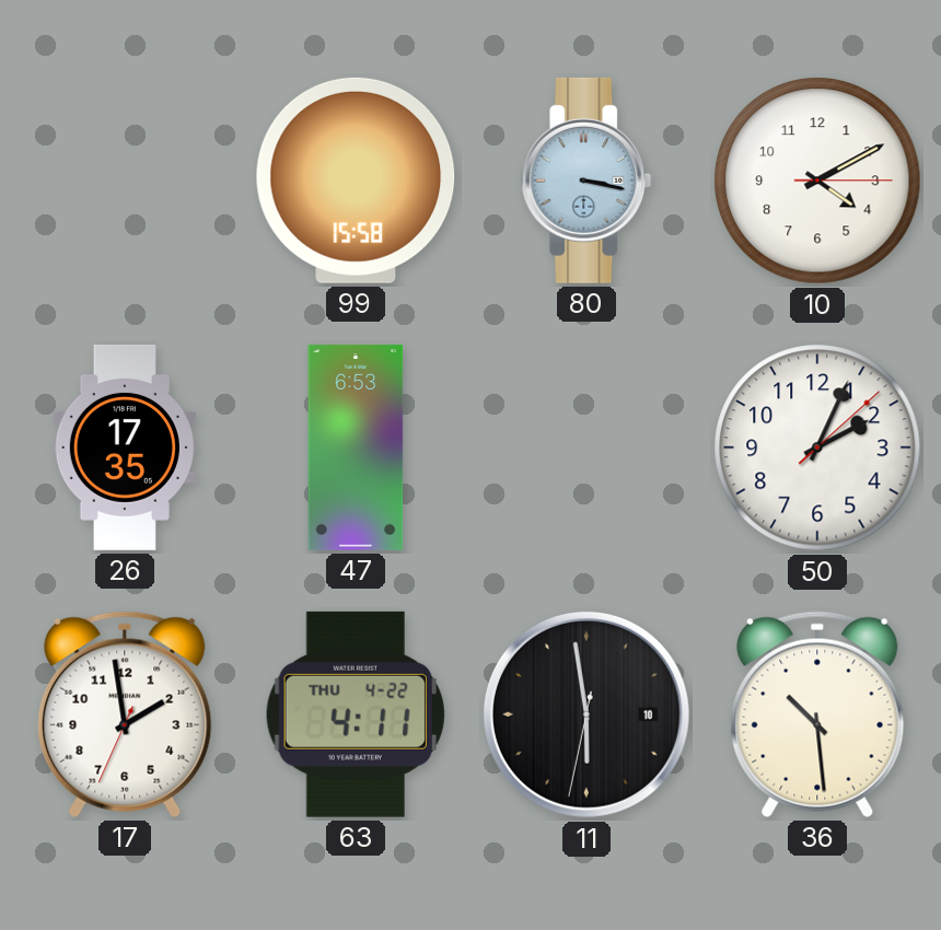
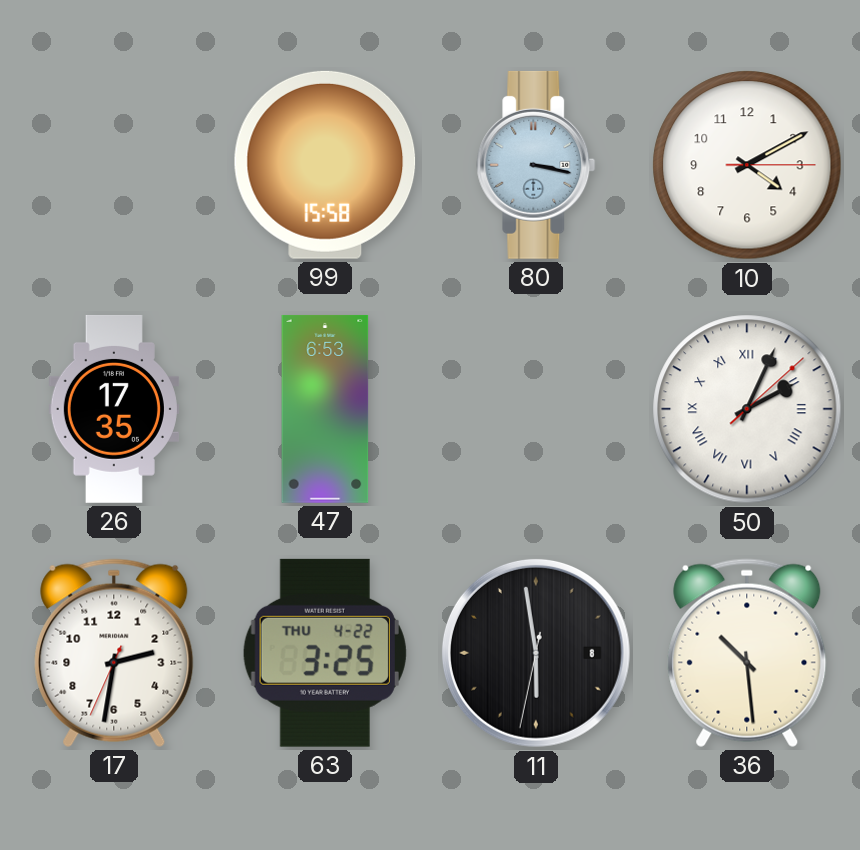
50 numerals: Arabic -> Roman (747, 409)
17: 1:58 -> 2:31 (114, 653)
63: 4:11 -> 3:25 (325, 653)
11 date: 10 -> 8 (536, 653)
